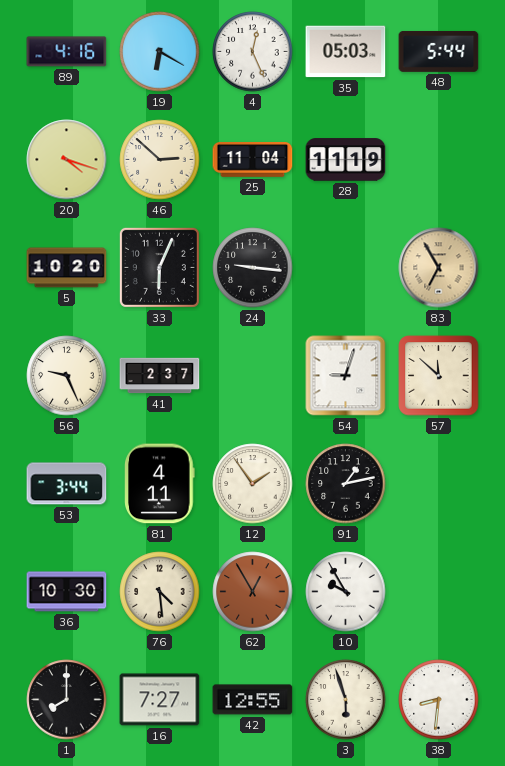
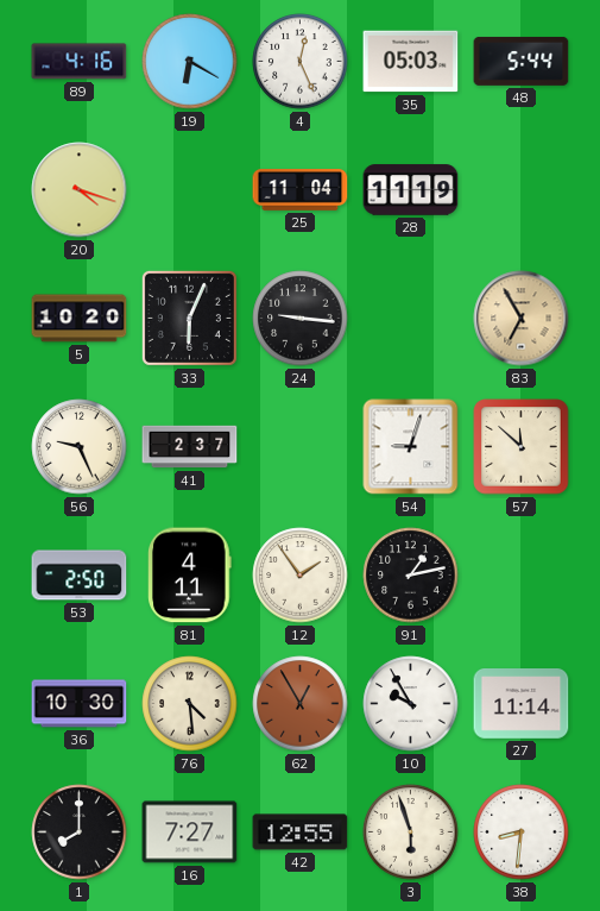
46: 2:52 -> none (160, 160)
53: 3:44 -> 2:50 (80, 576)
27: none -> 11:14 (522, 704)
